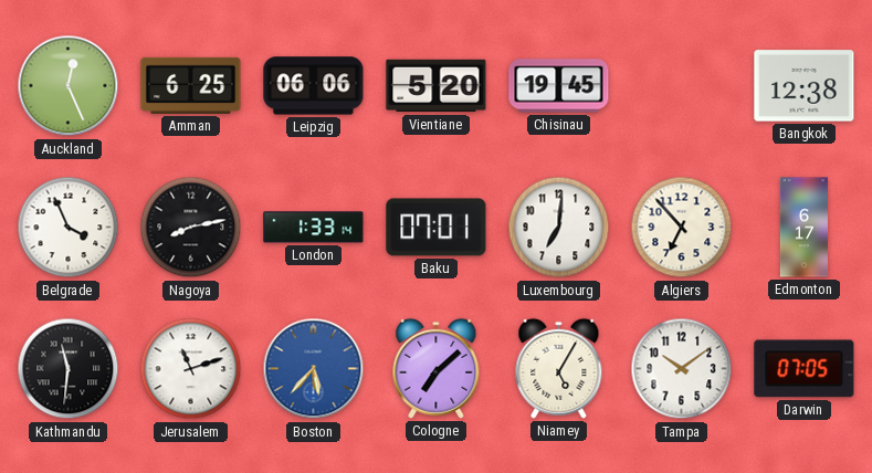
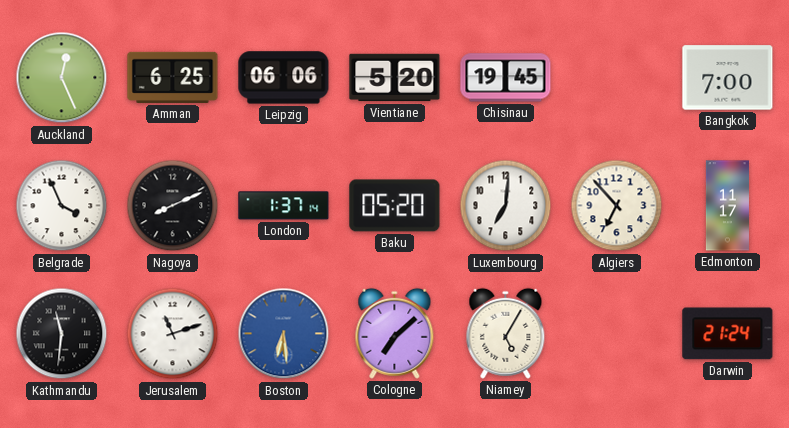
Bangkok: 12:38 -> 7:00 (728, 78)
Nagoya: 8:13 -> 8:11 (173, 206)
London: 1:33 -> 1:37 (284, 206)
Baku: 07:01 -> 05:20 (395, 206)
Edmonton: 6:17 -> 11:17 (727, 206)
Boston: 5:37 -> 6:29 (284, 334)
Tampa: 10:09 -> none (682, 369)
Darwin: 07:05 -> 21:24 (728, 334)
